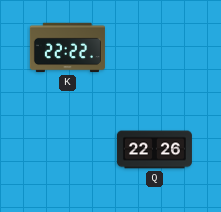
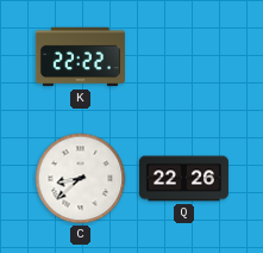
C: none -> 8:38 (81, 179)
